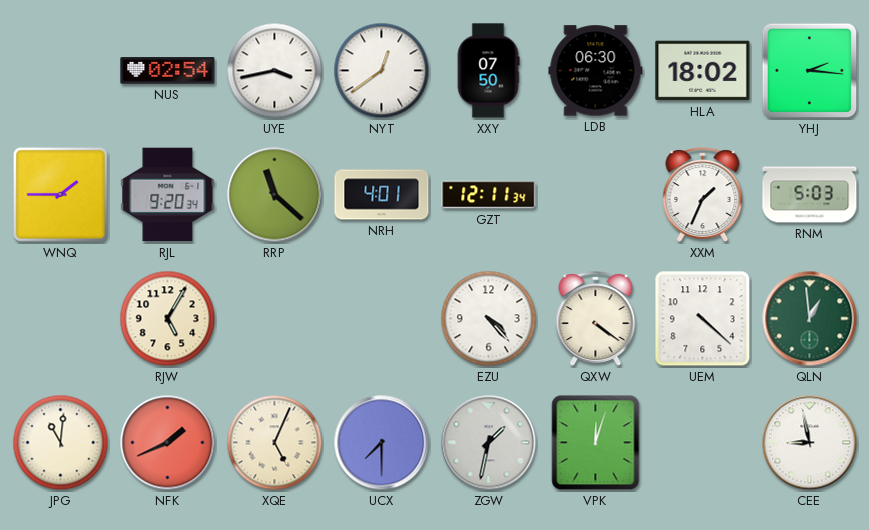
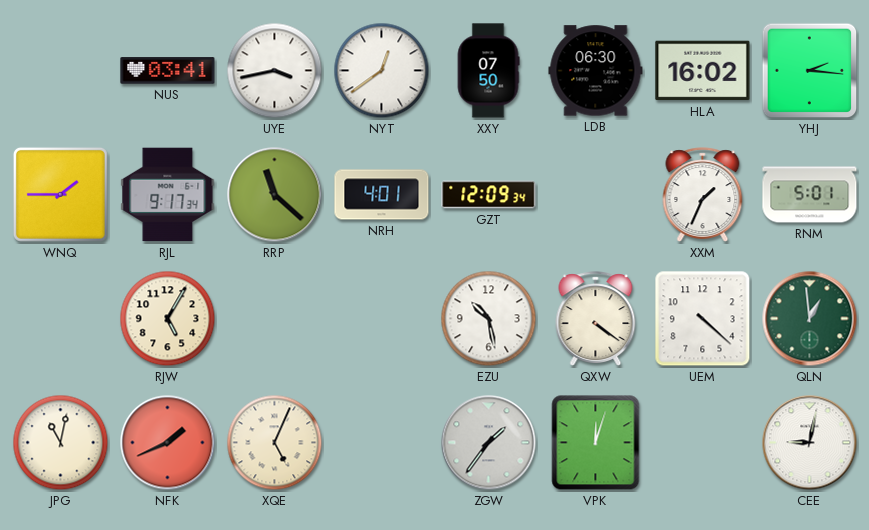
NUS: 02:54 -> 03:41 (168, 71)
HLA: 18:02 -> 16:02 (703, 71)
RJL: 9:20 -> 9:17 (168, 195)
GZT: 12:11 -> 12:09 (489, 195)
RNM: 5:03 -> 5:01 (810, 195)
EZU: 4:23 -> 10:28 (489, 319)
JPG: 11:01 -> 11:02 (61, 443)
UCX: 7:30 -> none (382, 443)
ZGW: 1:32 -> 1:36 (489, 443)
CEE: 8:58 -> 9:02 (810, 443)
